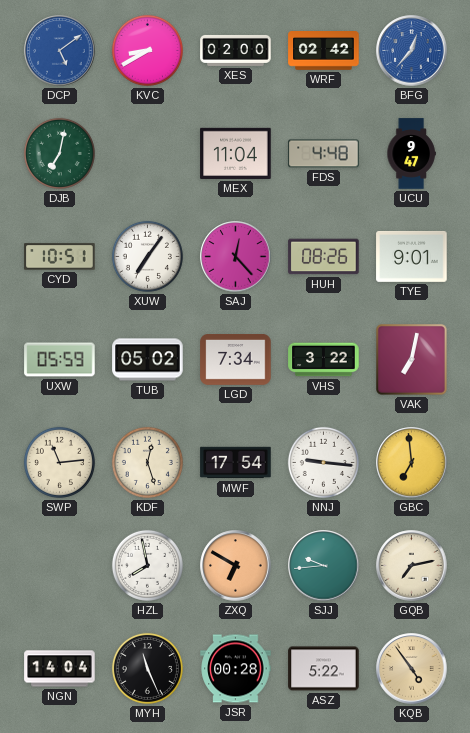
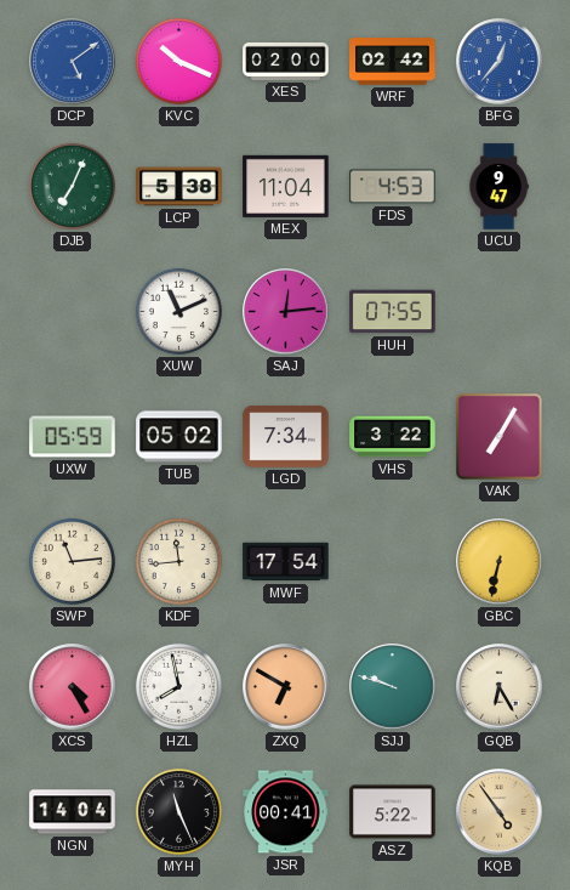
KVC: 8:40 -> 10:19 (178, 61)
DJB: 7:02 -> 7:04 (72, 186)
LCP: none -> 5:38 (179, 187)
FDS: 4:48 -> 4:53 (393, 187)
CYD: 10:51 -> none (60, 257)
XUW: 7:06 -> 11:11 (178, 311)
SAJ: 12:23 -> 12:14 (286, 312)
HUH: 08:26 -> 07:55 (393, 312)
TYE: 9:01 -> none (412, 256)
VAK: 7:02 -> 7:05 (500, 437)
KDF: 12:27 -> 11:44 (178, 561)
NNJ: 9:16 -> none (323, 462)
GBC: 6:59 -> 6:32 (500, 562)
XCS: none -> 4:25 (73, 687)
SJJ: 9:44 -> 9:48 (393, 687)
GQB: 7:13 -> 6:25 (500, 687)
JSR: 00:28 -> 00:41 (286, 812)
